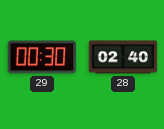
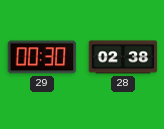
28: 02:40 -> 02:38 (123, 57)
